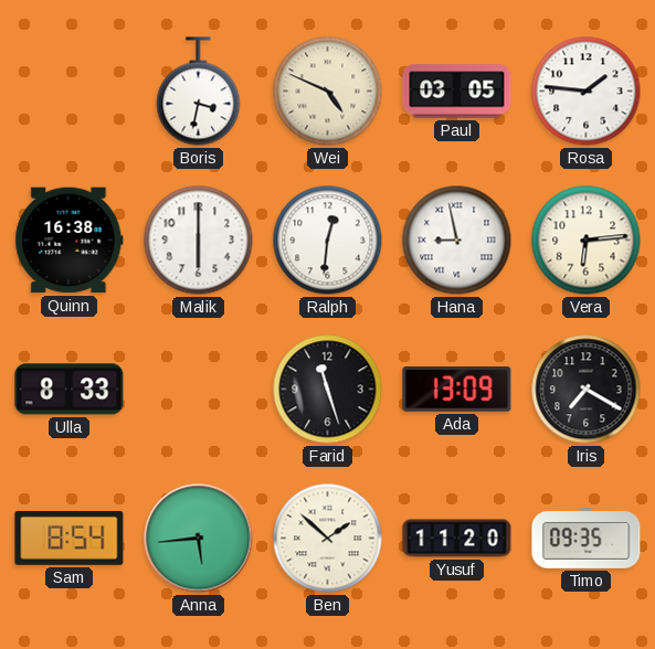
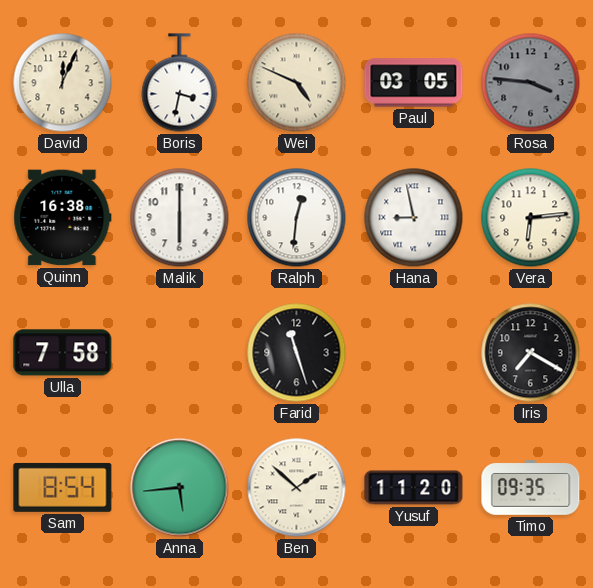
David: none -> 12:04 (63, 83)
Rosa: 1:46 -> 3:46 (531, 83)
Rosa dial: white -> grey (531, 83)
Ulla: 8:33 -> 7:58 (63, 353)
Ada: 13:09 -> none (457, 390)
